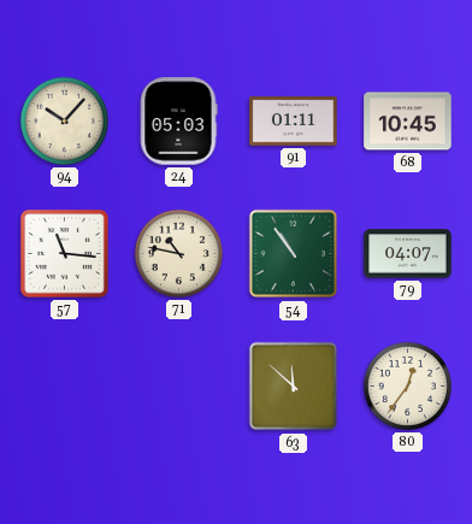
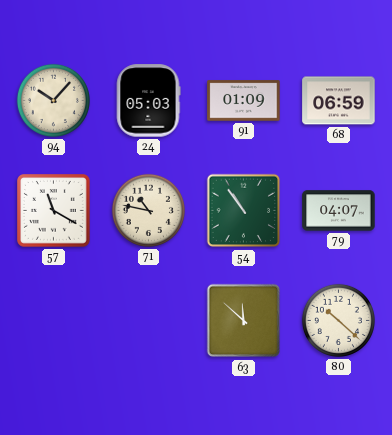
91: 01:11 -> 01:09 (244, 101)
68: 10:45 -> 06:59 (339, 101)
57: 11:16 -> 11:20 (54, 211)
80: 12:36 -> 10:22 (338, 320)
